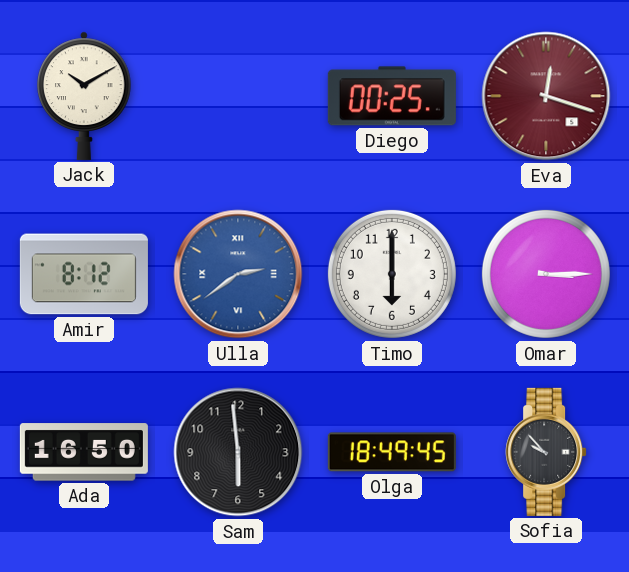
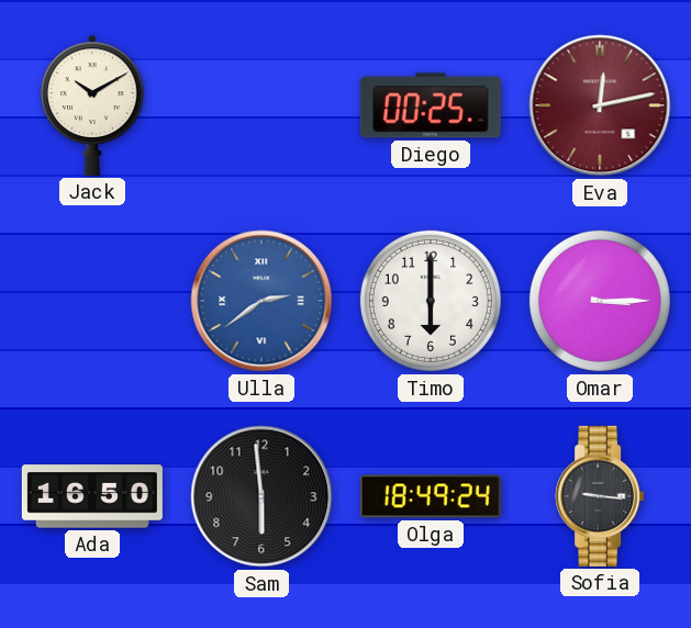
Eva: 12:18 -> 12:13 (600, 105)
Amir: 8:12 -> none (84, 274)
Olga: 18:49:45 -> 18:49:24 (431, 496)
Sofia: 9:53 -> 9:16 (600, 496)
